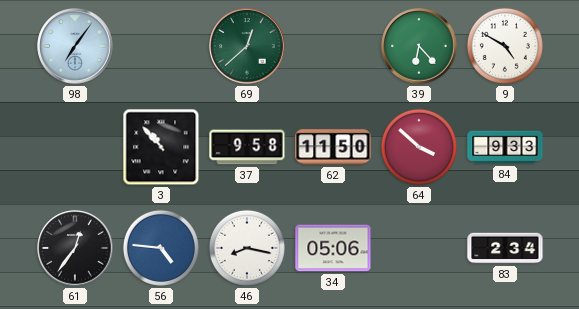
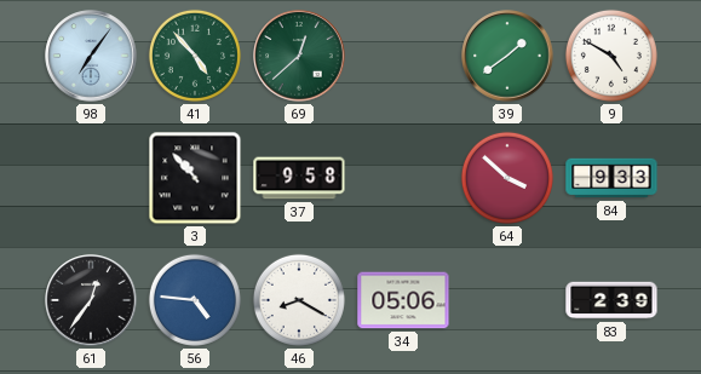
41: none -> 4:53 (195, 56)
39: 6:23 -> 1:39 (507, 56)
62: 11:50 -> none (333, 147)
46: 8:17 -> 8:20 (299, 300)
83: 2:34 -> 2:39 (611, 300)
